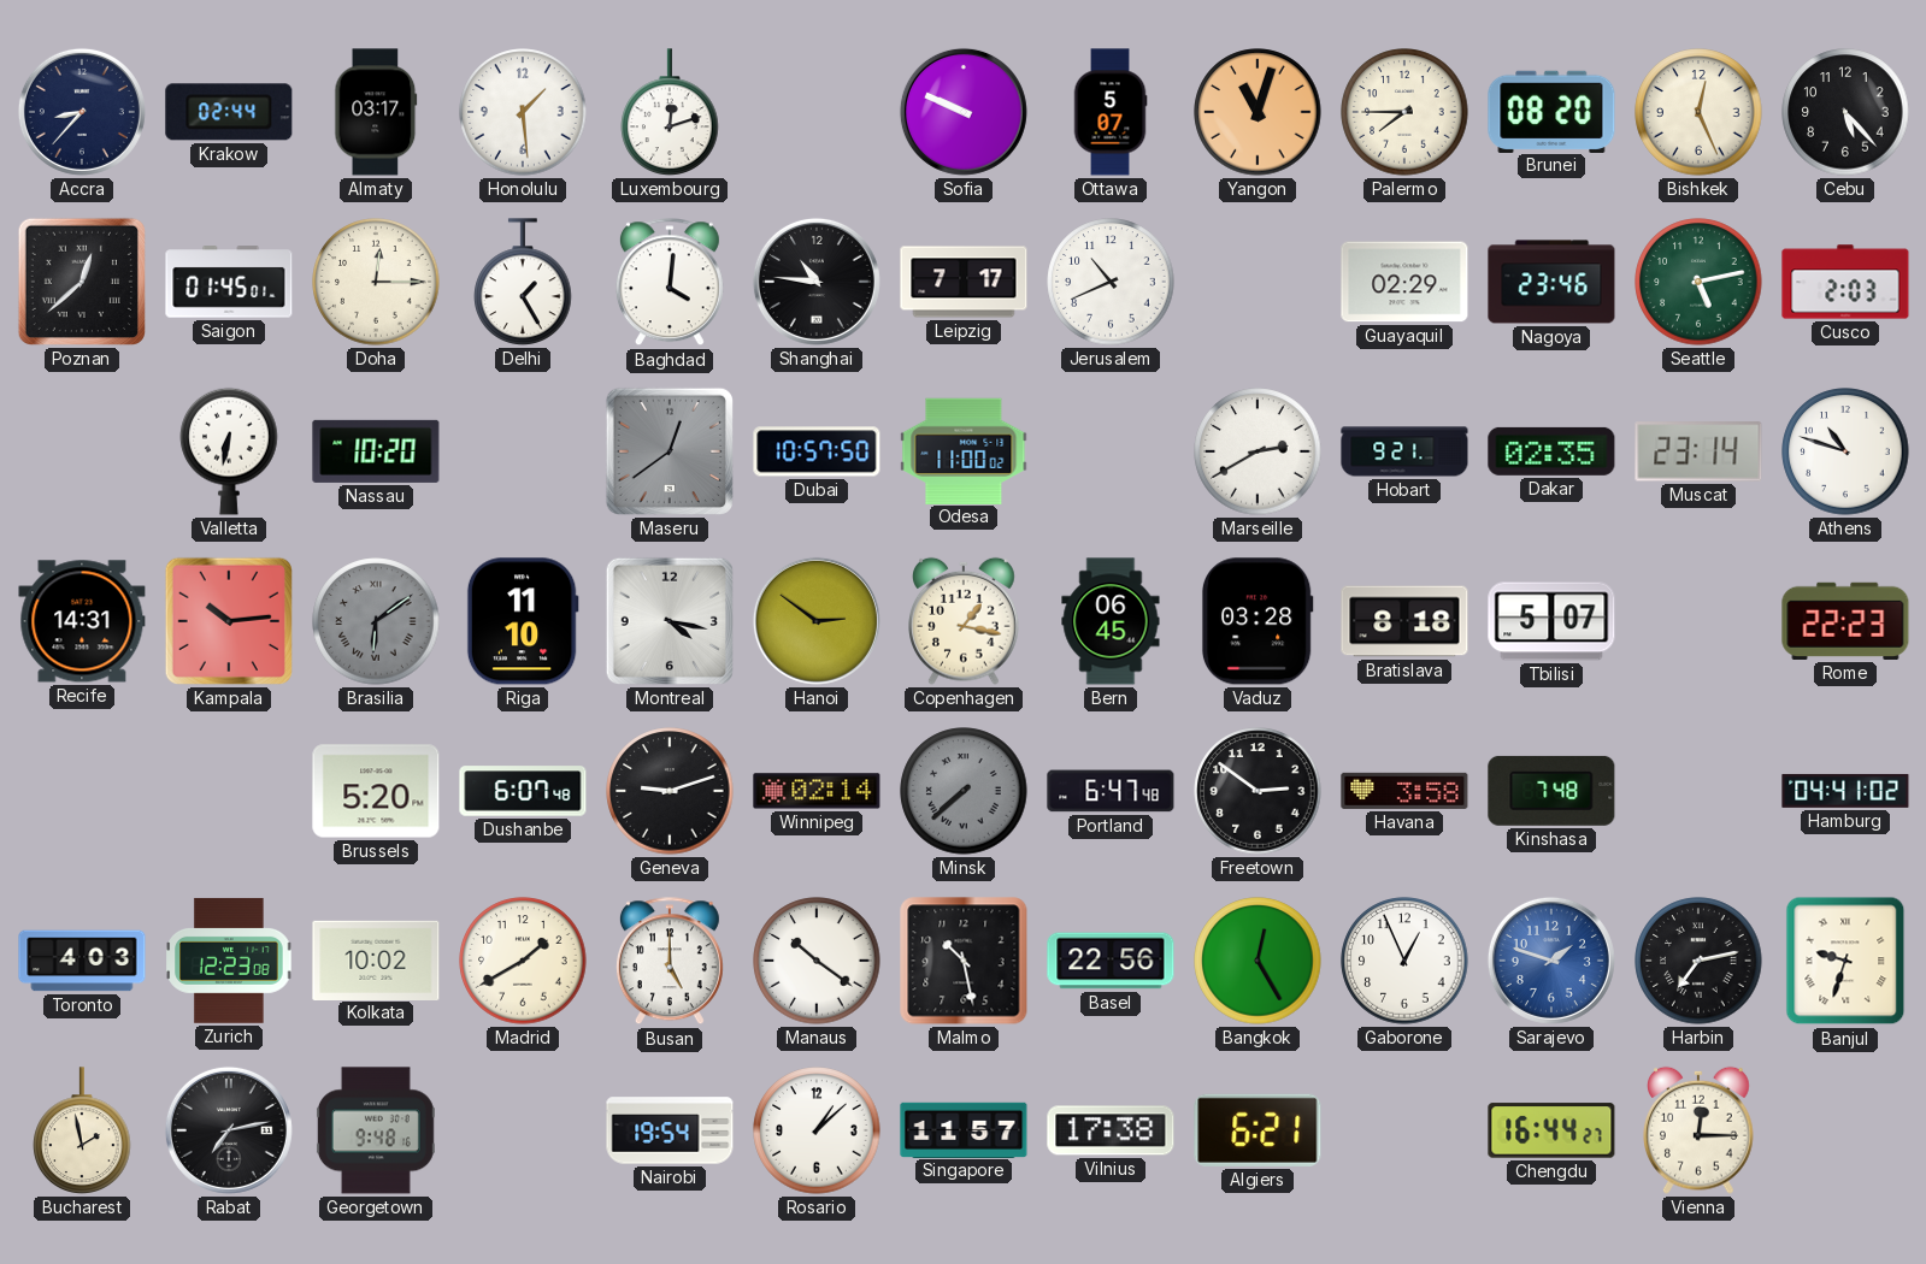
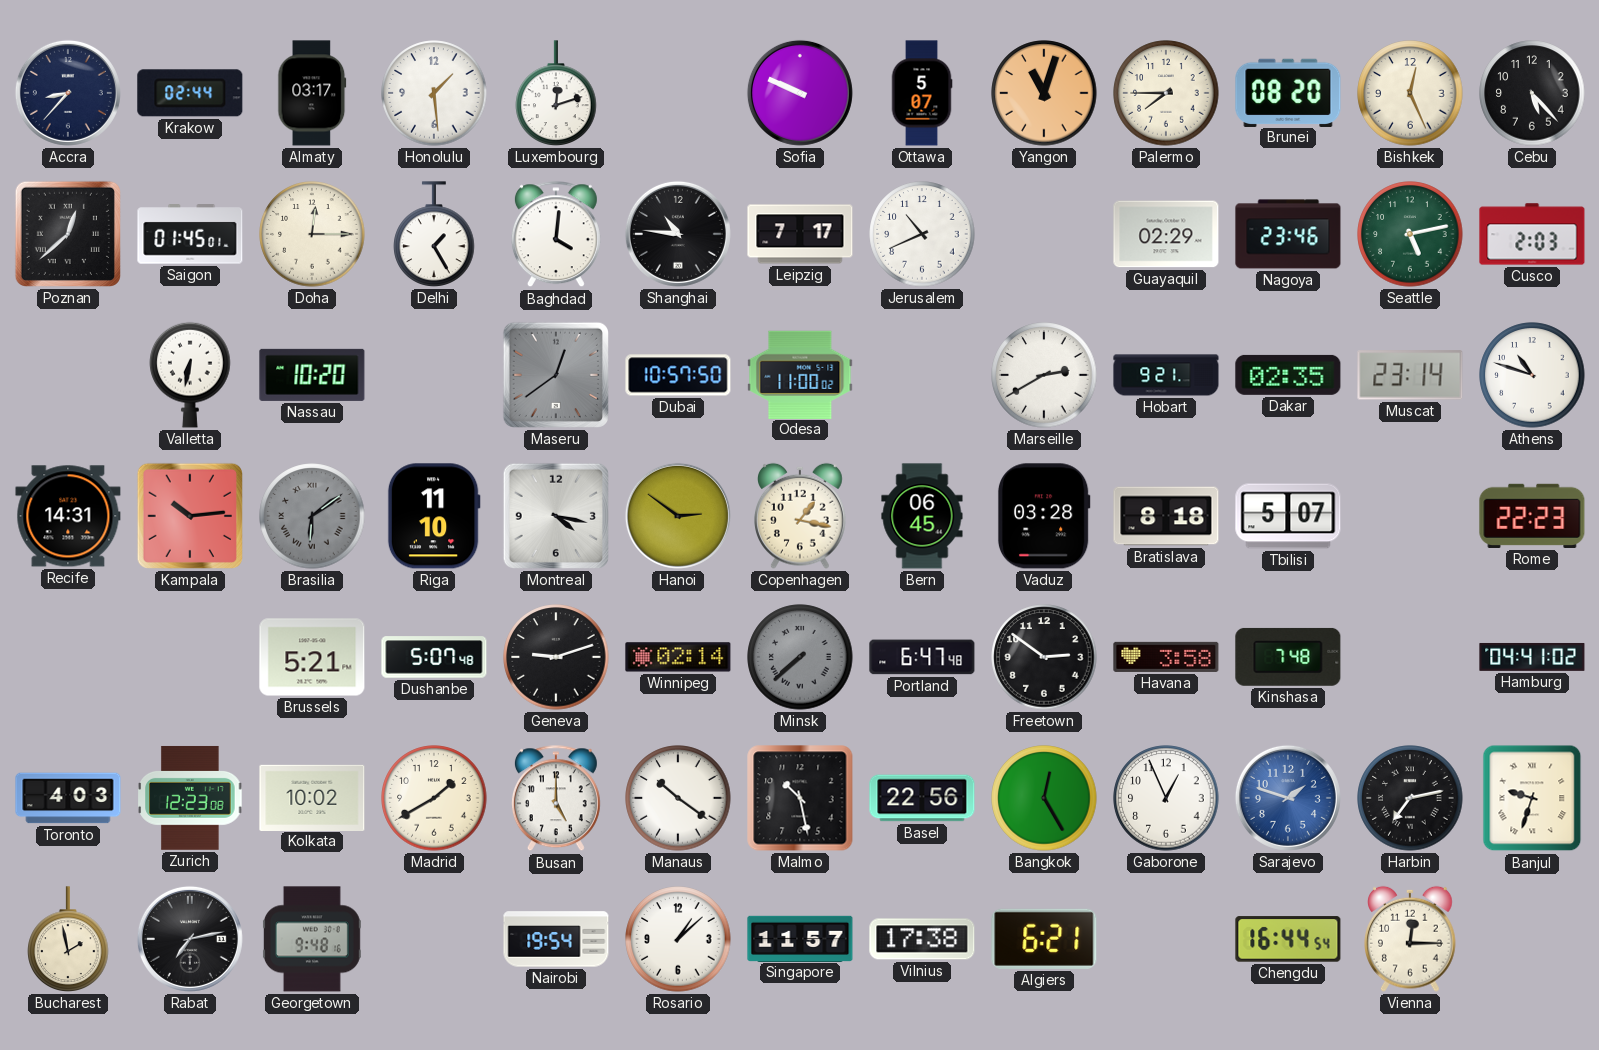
Brussels: 5:20 -> 5:21 (312, 657)
Dushanbe: 6:07 -> 5:07 (434, 657)
Chengdu: 16:44:27 -> 16:44:54 (1288, 939)
